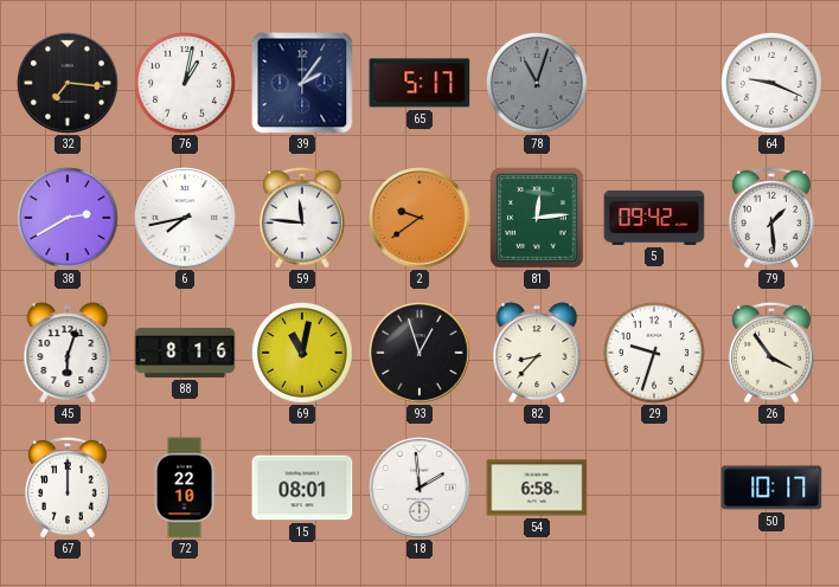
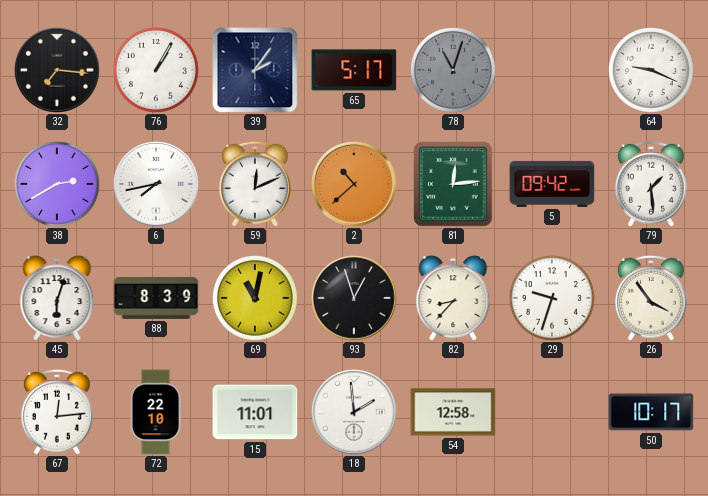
76: 1:02 -> 1:05 (156, 70)
59: 11:46 -> 12:11 (255, 184)
2: 9:39 -> 10:38 (355, 184)
88: 8:16 -> 8:39 (156, 298)
67: 12:00 -> 12:14 (57, 412)
15: 08:01 -> 11:01 (255, 412)
54: 6:58 -> 12:58 (453, 412)
